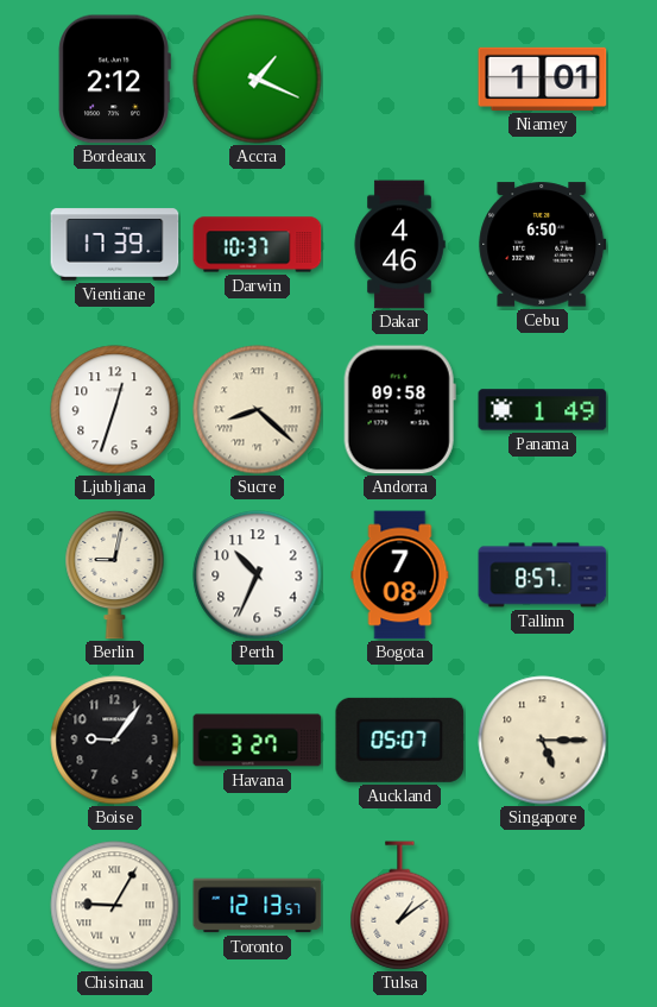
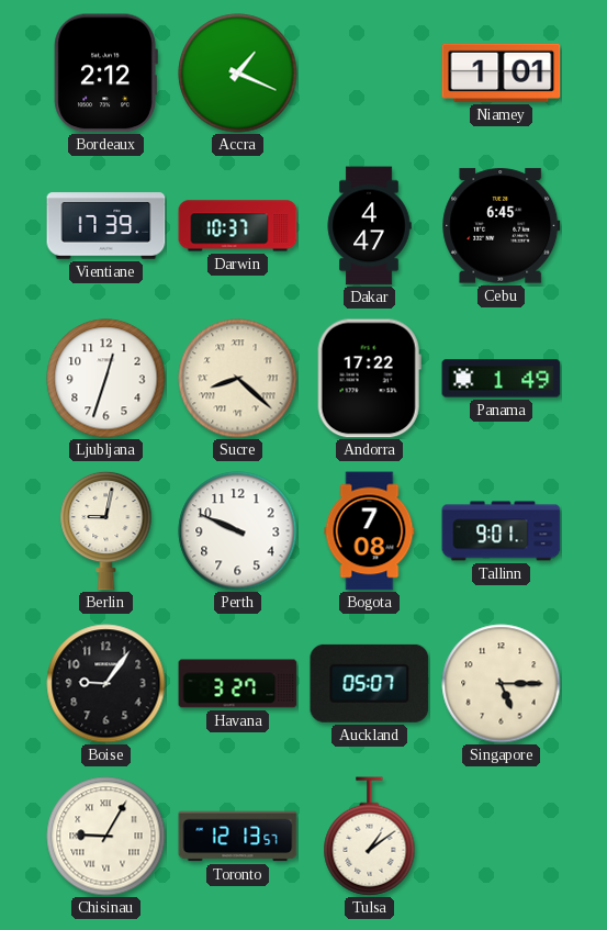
Dakar: 4:46 -> 4:47 (369, 226)
Cebu: 6:50 -> 6:45 (502, 226)
Andorra: 09:58 -> 17:22 (369, 379)
Perth: 10:34 -> 9:49 (238, 531)
Tallinn: 8:57 -> 9:01 (502, 531)
